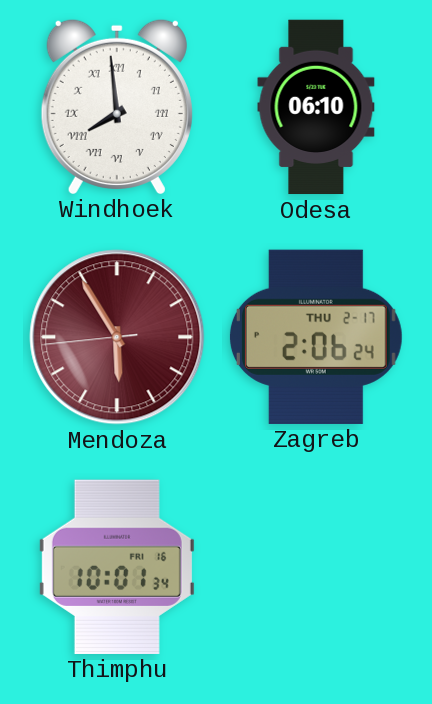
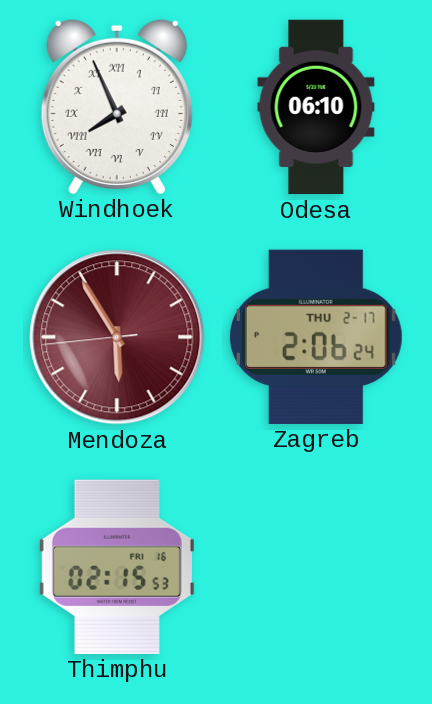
Windhoek: 7:59 -> 7:56 (117, 106)
Thimphu: 10:01 -> 02:15 (117, 567)
